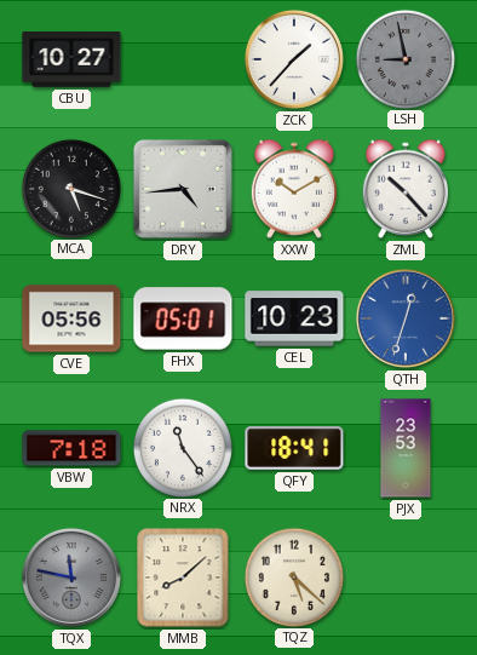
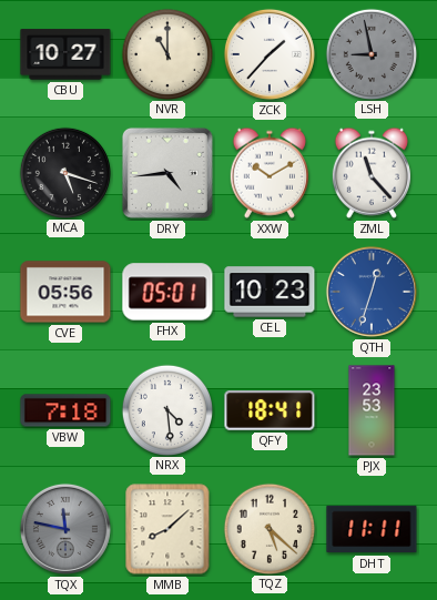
NVR: none -> 11:00 (166, 53)
ZML: 10:23 -> 11:23 (372, 173)
NRX: 11:24 -> 4:29 (166, 409)
DHT: none -> 11:11 (372, 529)
